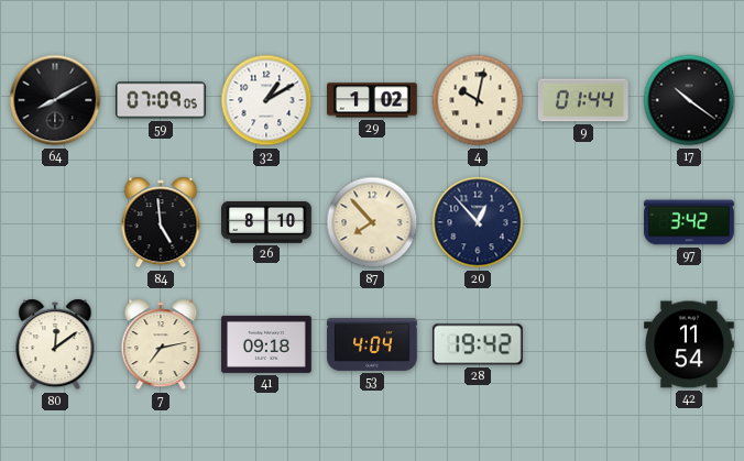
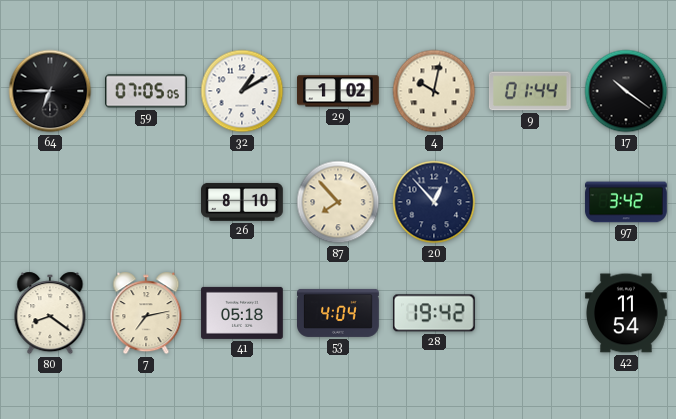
64: 8:10 -> 6:45 (50, 91)
59: 07:09 -> 07:05 (147, 91)
84: 4:59 -> none (161, 222)
80: 12:09 -> 8:21 (50, 313)
41: 09:18 -> 05:18 (242, 313)
